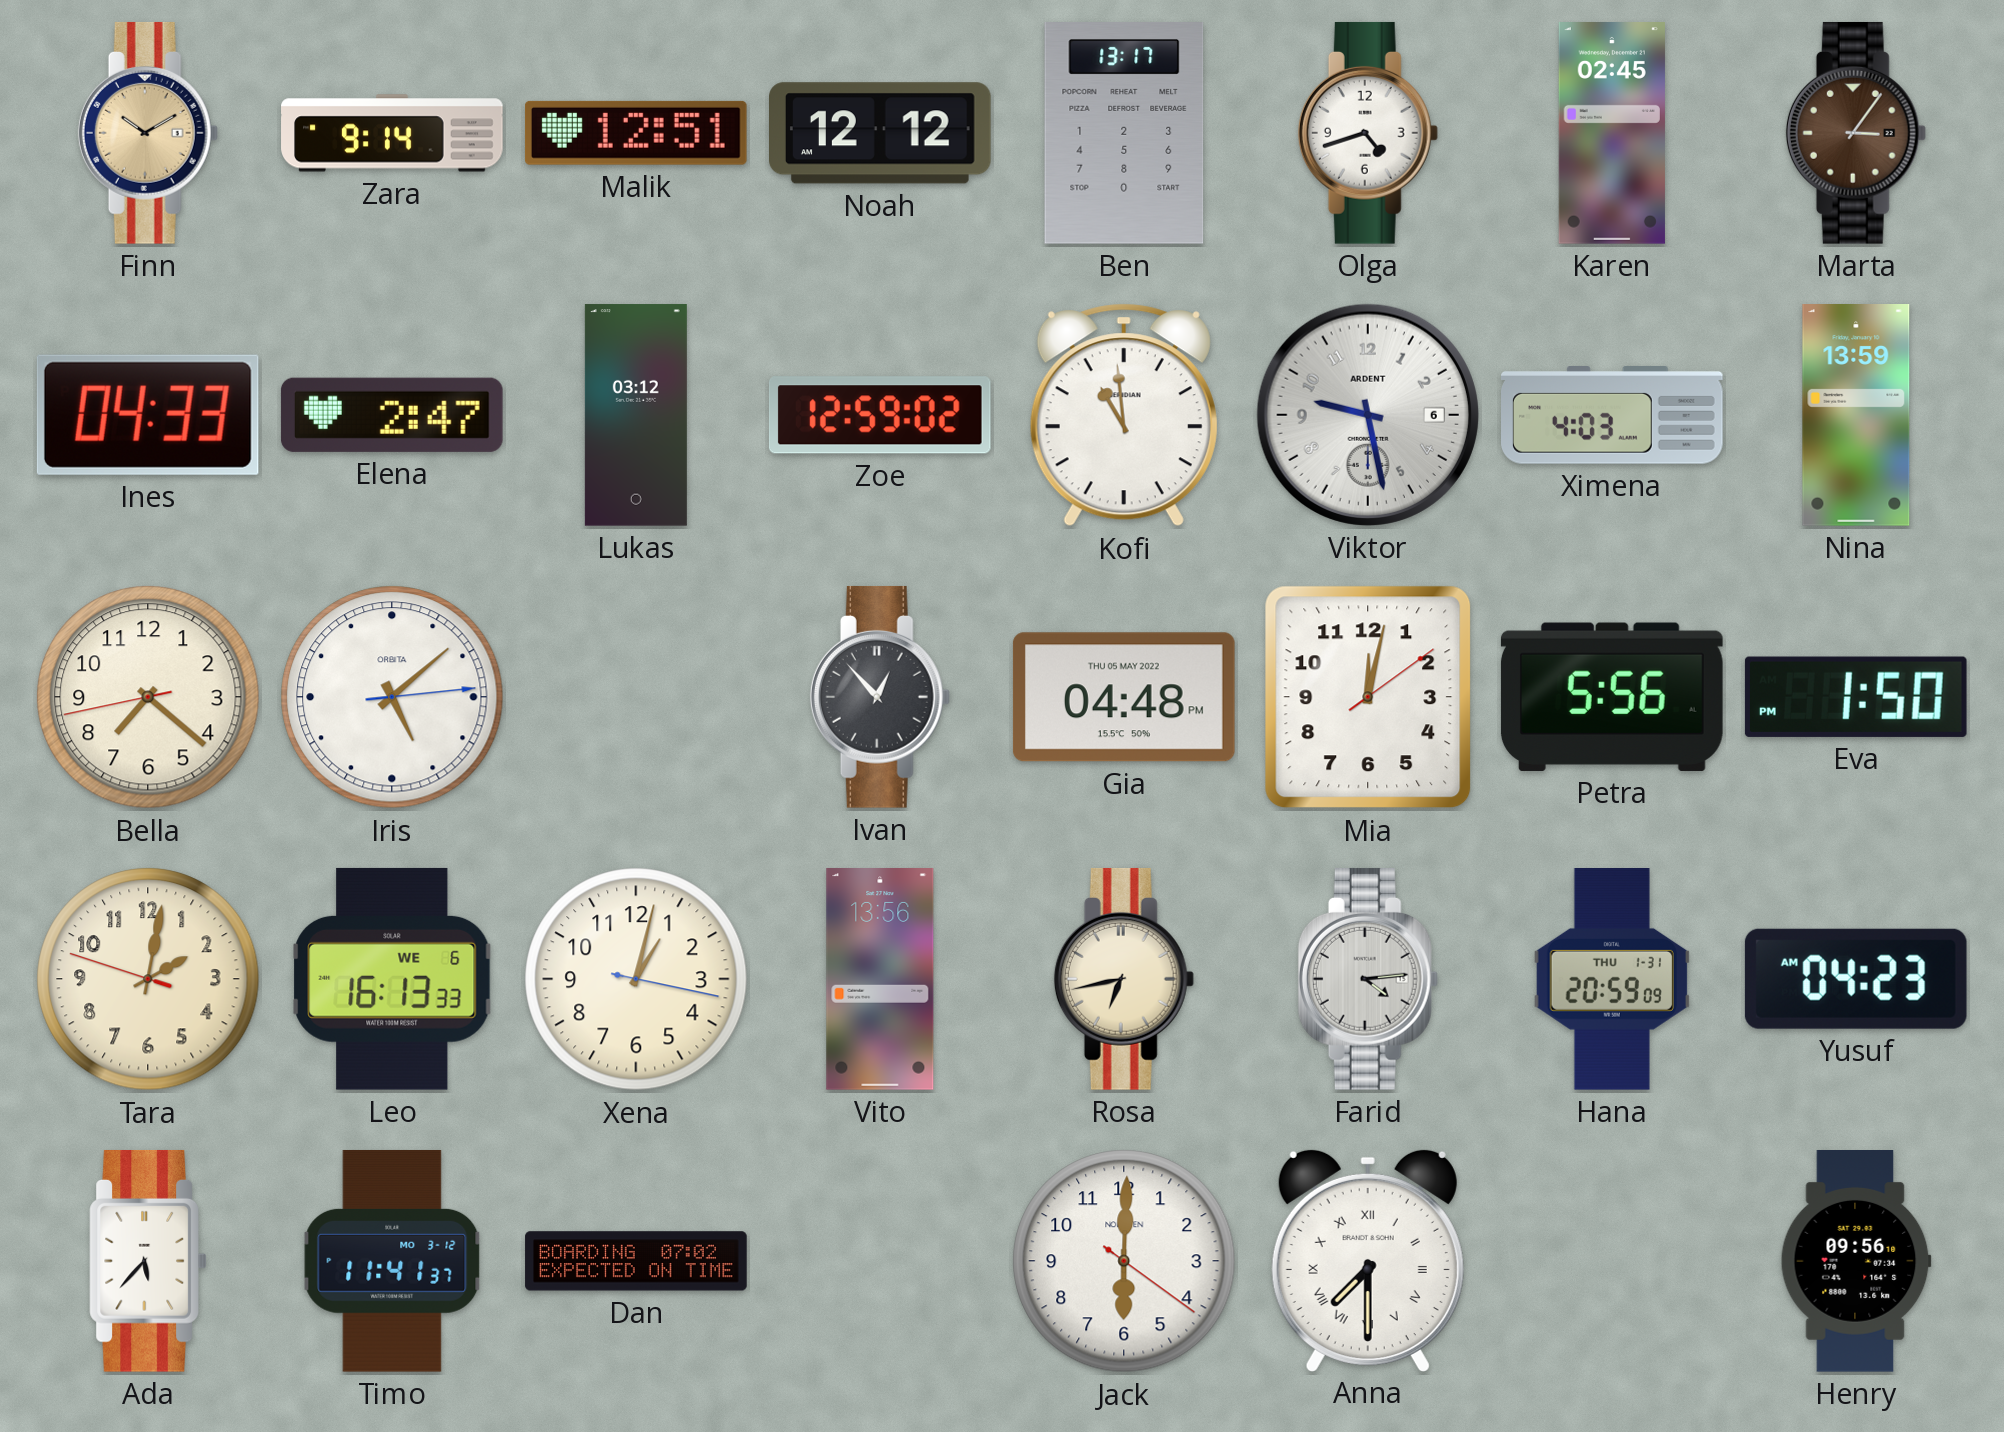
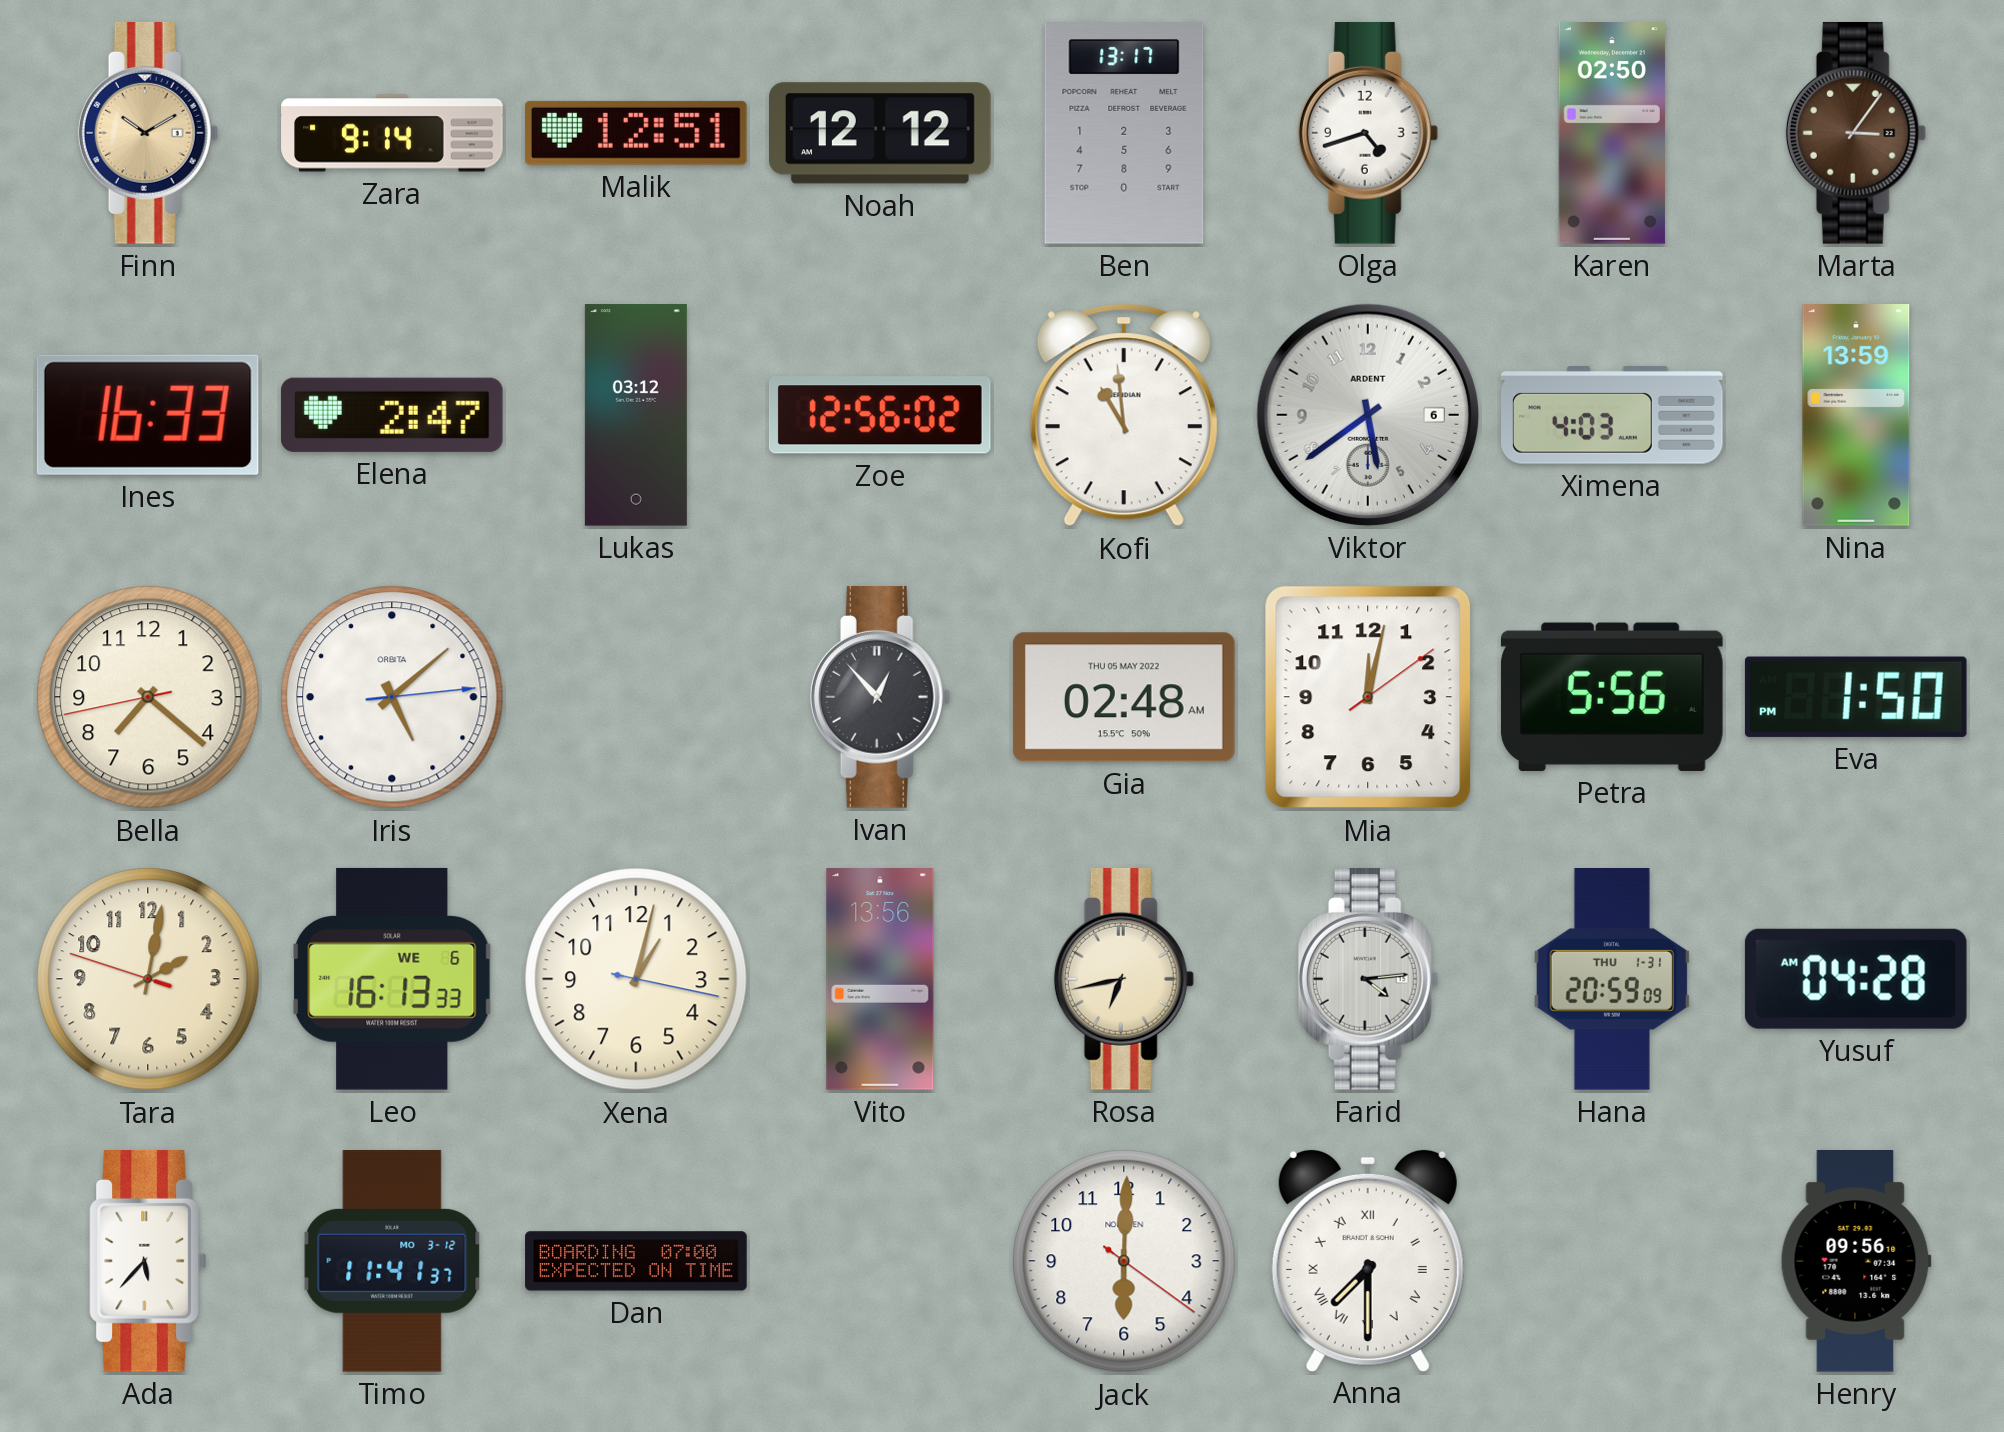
Karen: 02:45 -> 02:50 (1612, 134)
Ines: 04:33 -> 16:33 (148, 415)
Zoe: 12:59 -> 12:56 (880, 415)
Viktor: 9:28 -> 5:39 (1368, 415)
Gia: 04:48 -> 02:48 (1124, 697)
Yusuf: 04:23 -> 04:28 (1856, 979)
Dan: 07:02 -> 07:00 (636, 1261)
